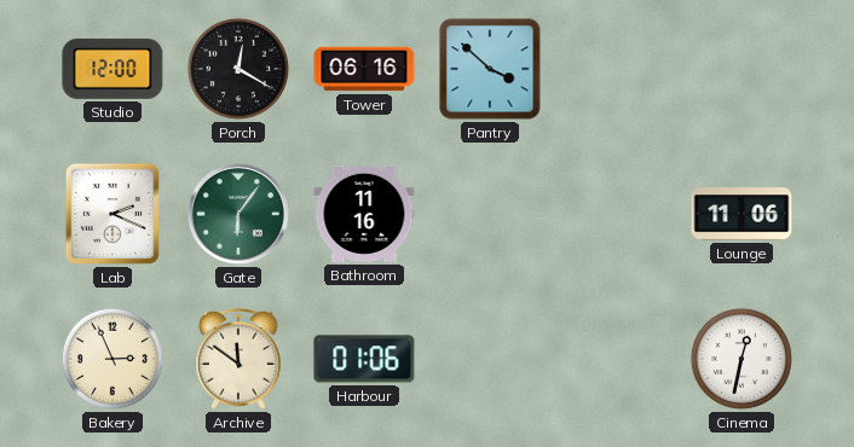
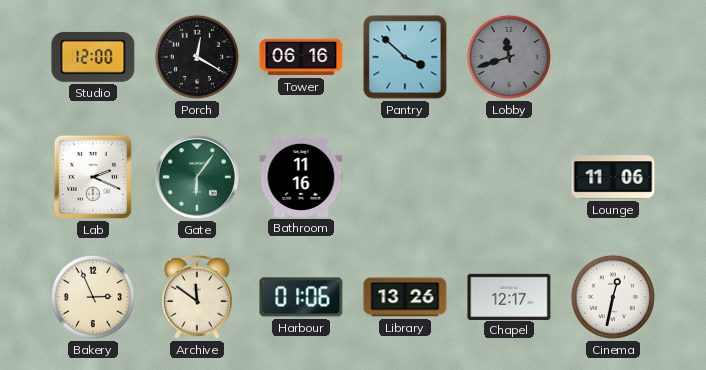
Lobby: none -> 11:42 (509, 57)
Library: none -> 13:26 (405, 297)
Chapel: none -> 12:17 (509, 296)
